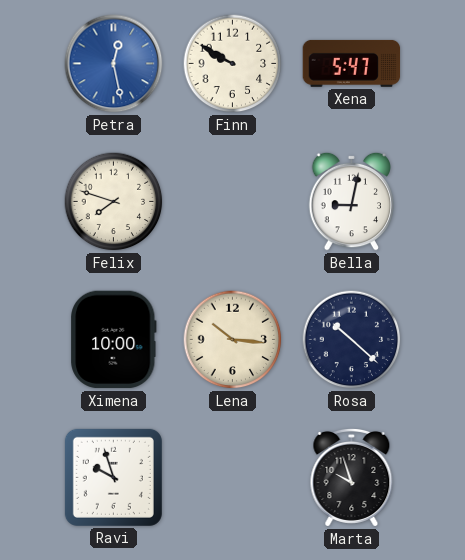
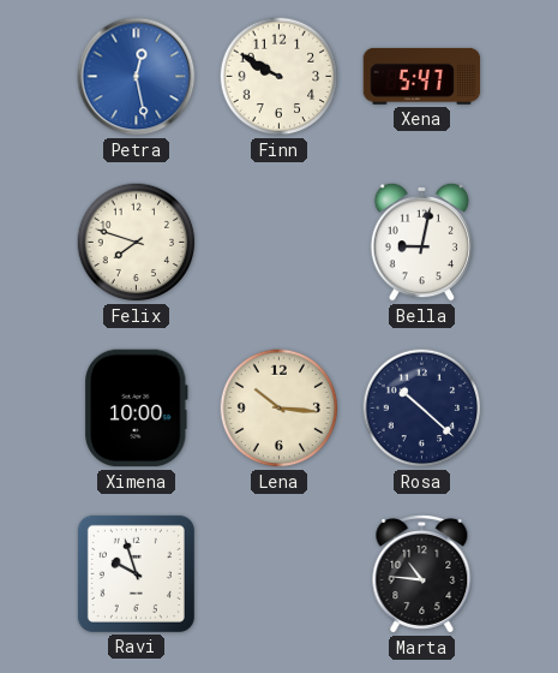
Marta: 9:57 -> 10:46 (422, 574)
